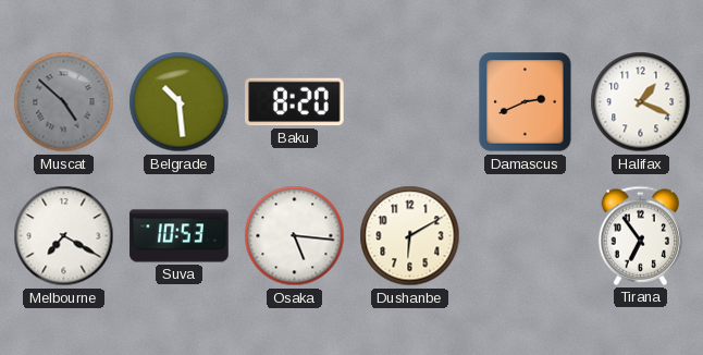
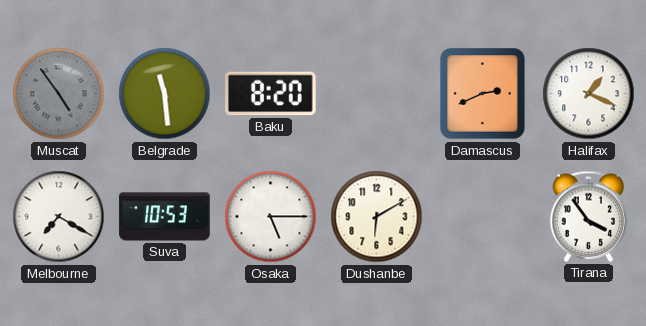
Muscat: 4:52 -> 4:54 (59, 94)
Belgrade: 10:29 -> 11:29 (165, 94)
Osaka: 5:16 -> 5:15 (271, 217)
Tirana: 6:54 -> 3:54 (589, 216)
